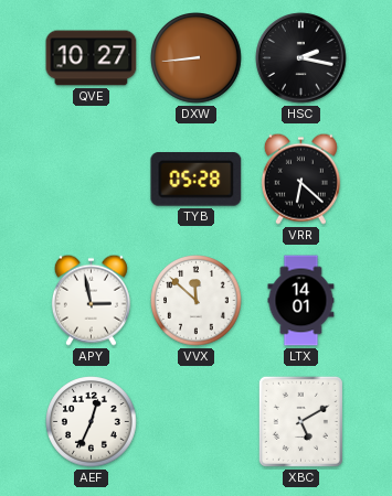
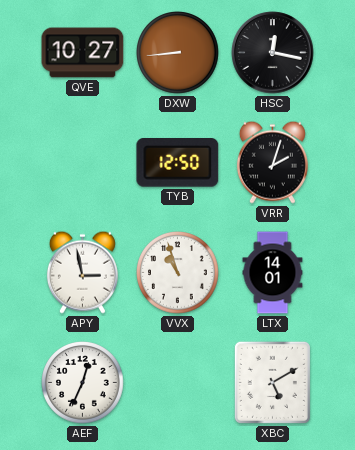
HSC: 2:17 -> 12:17 (273, 53)
TYB: 05:28 -> 12:50 (178, 163)
VRR: 6:22 -> 2:03 (272, 162)
VVX: 11:52 -> 10:57 (178, 273)
